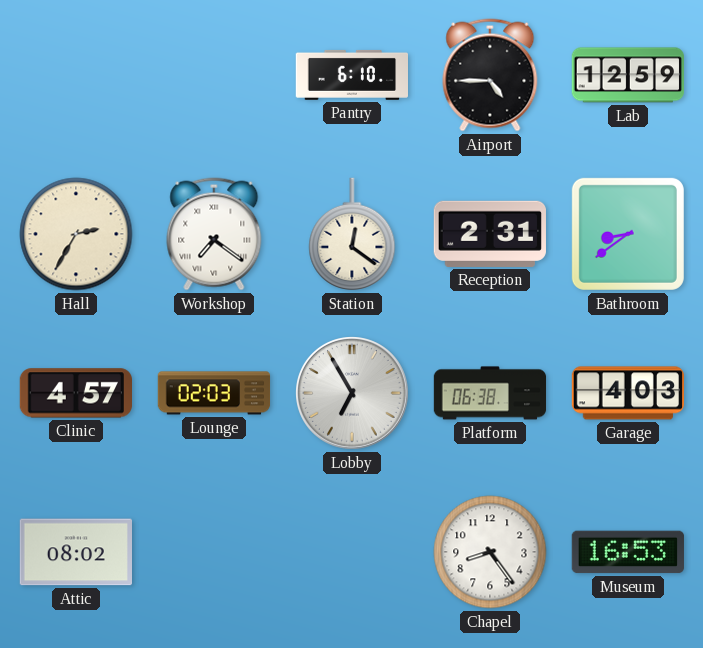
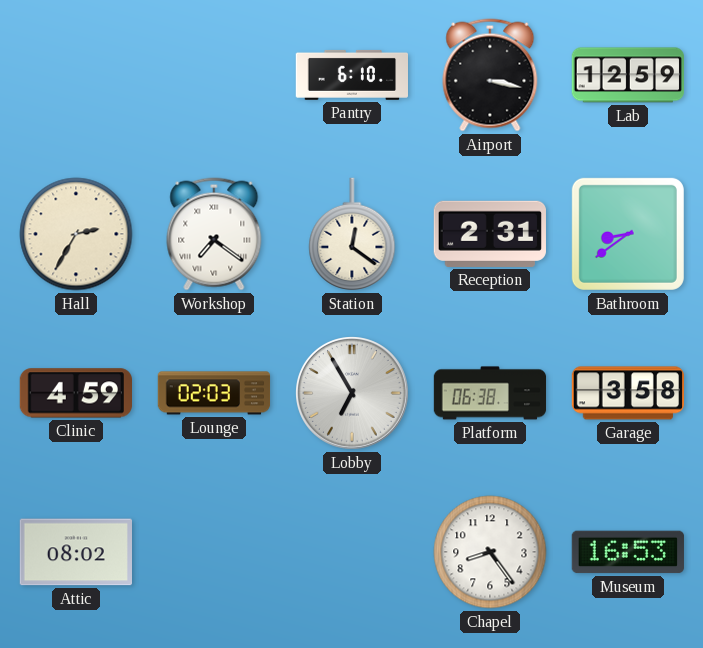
Airport: 4:45 -> 3:17 (490, 75)
Clinic: 4:57 -> 4:59 (75, 393)
Garage: 4:03 -> 3:58 (627, 393)
